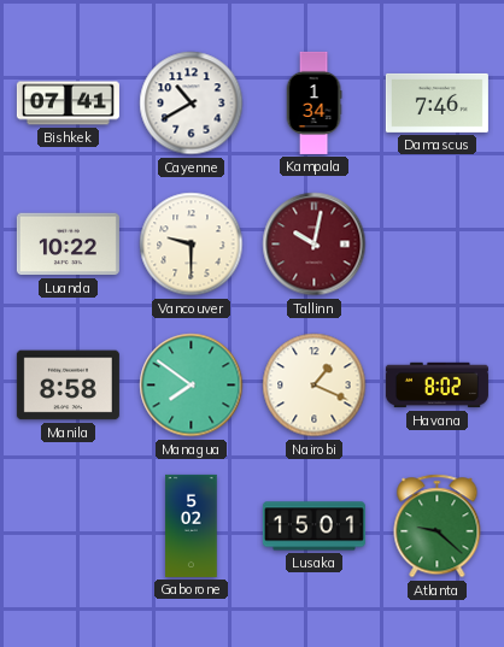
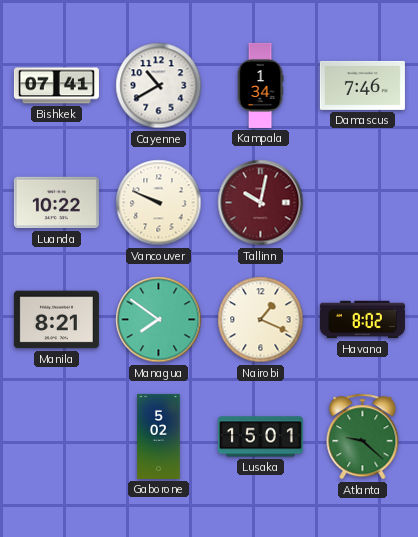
Vancouver: 9:30 -> 9:49 (159, 203)
Manila: 8:58 -> 8:21 (56, 320)
